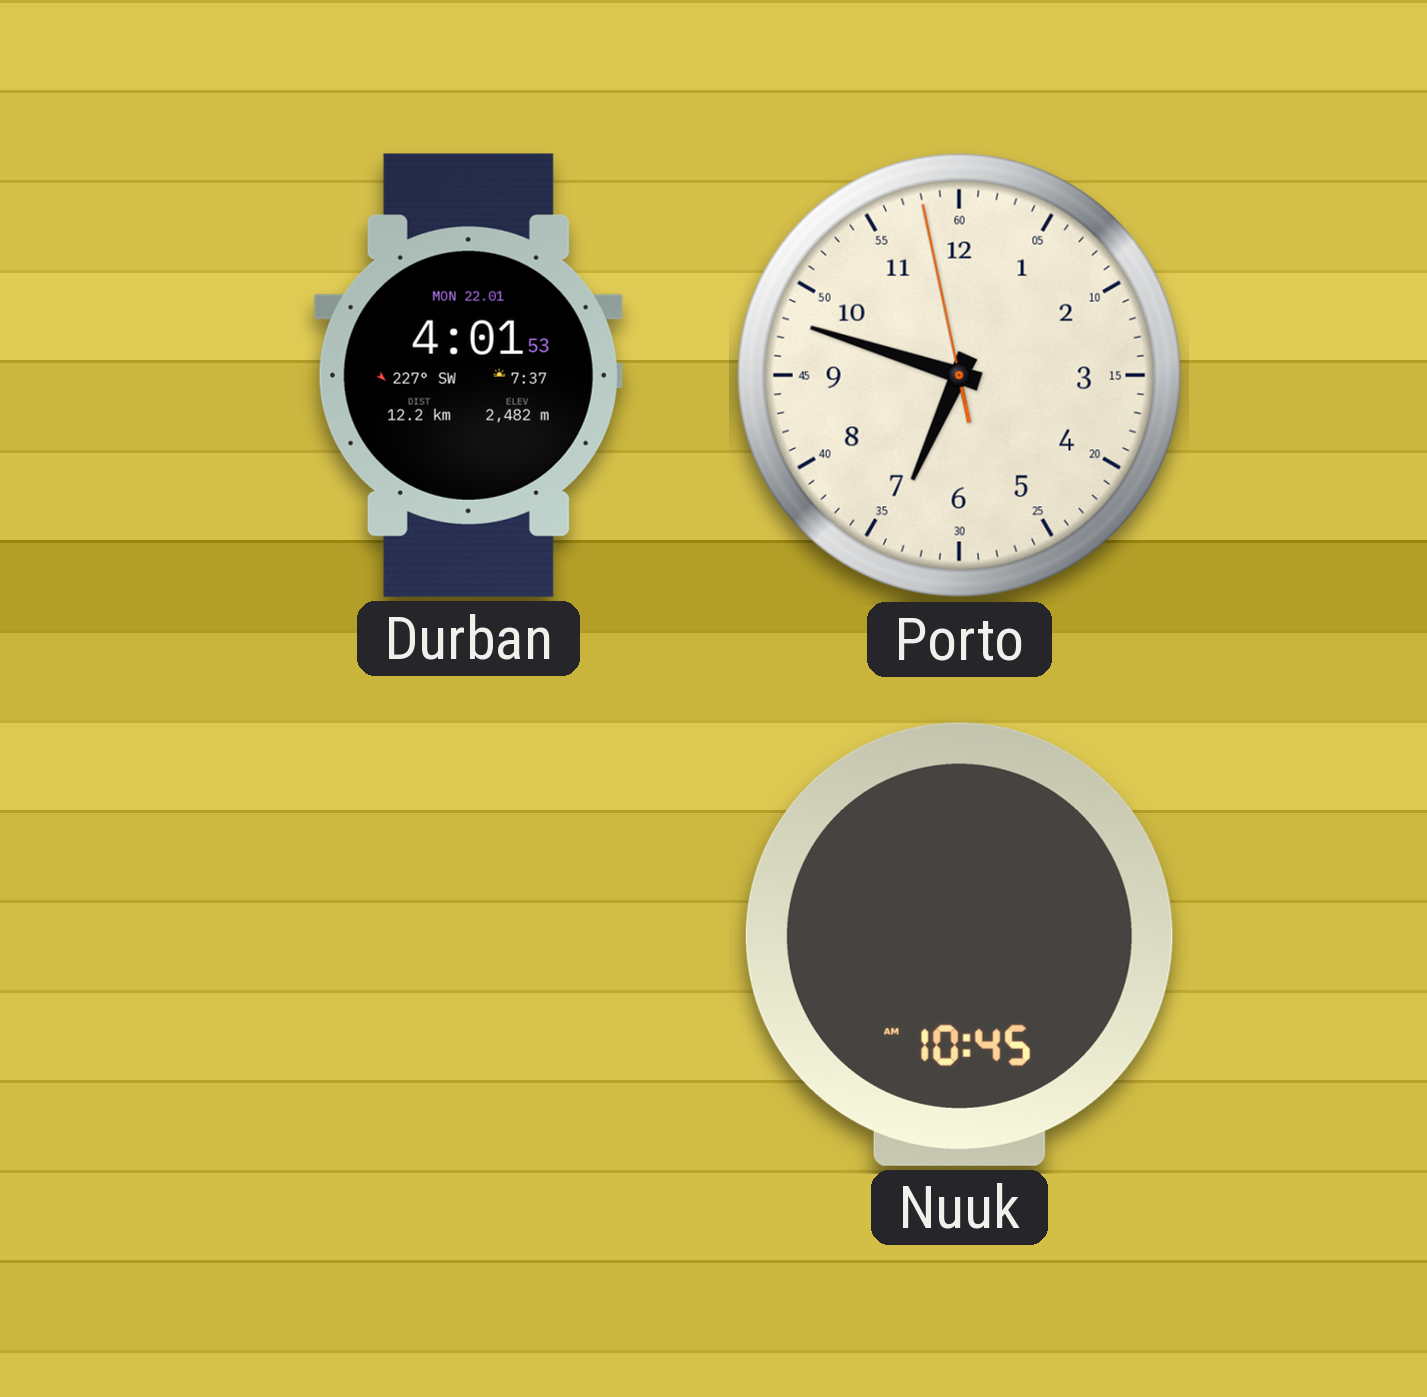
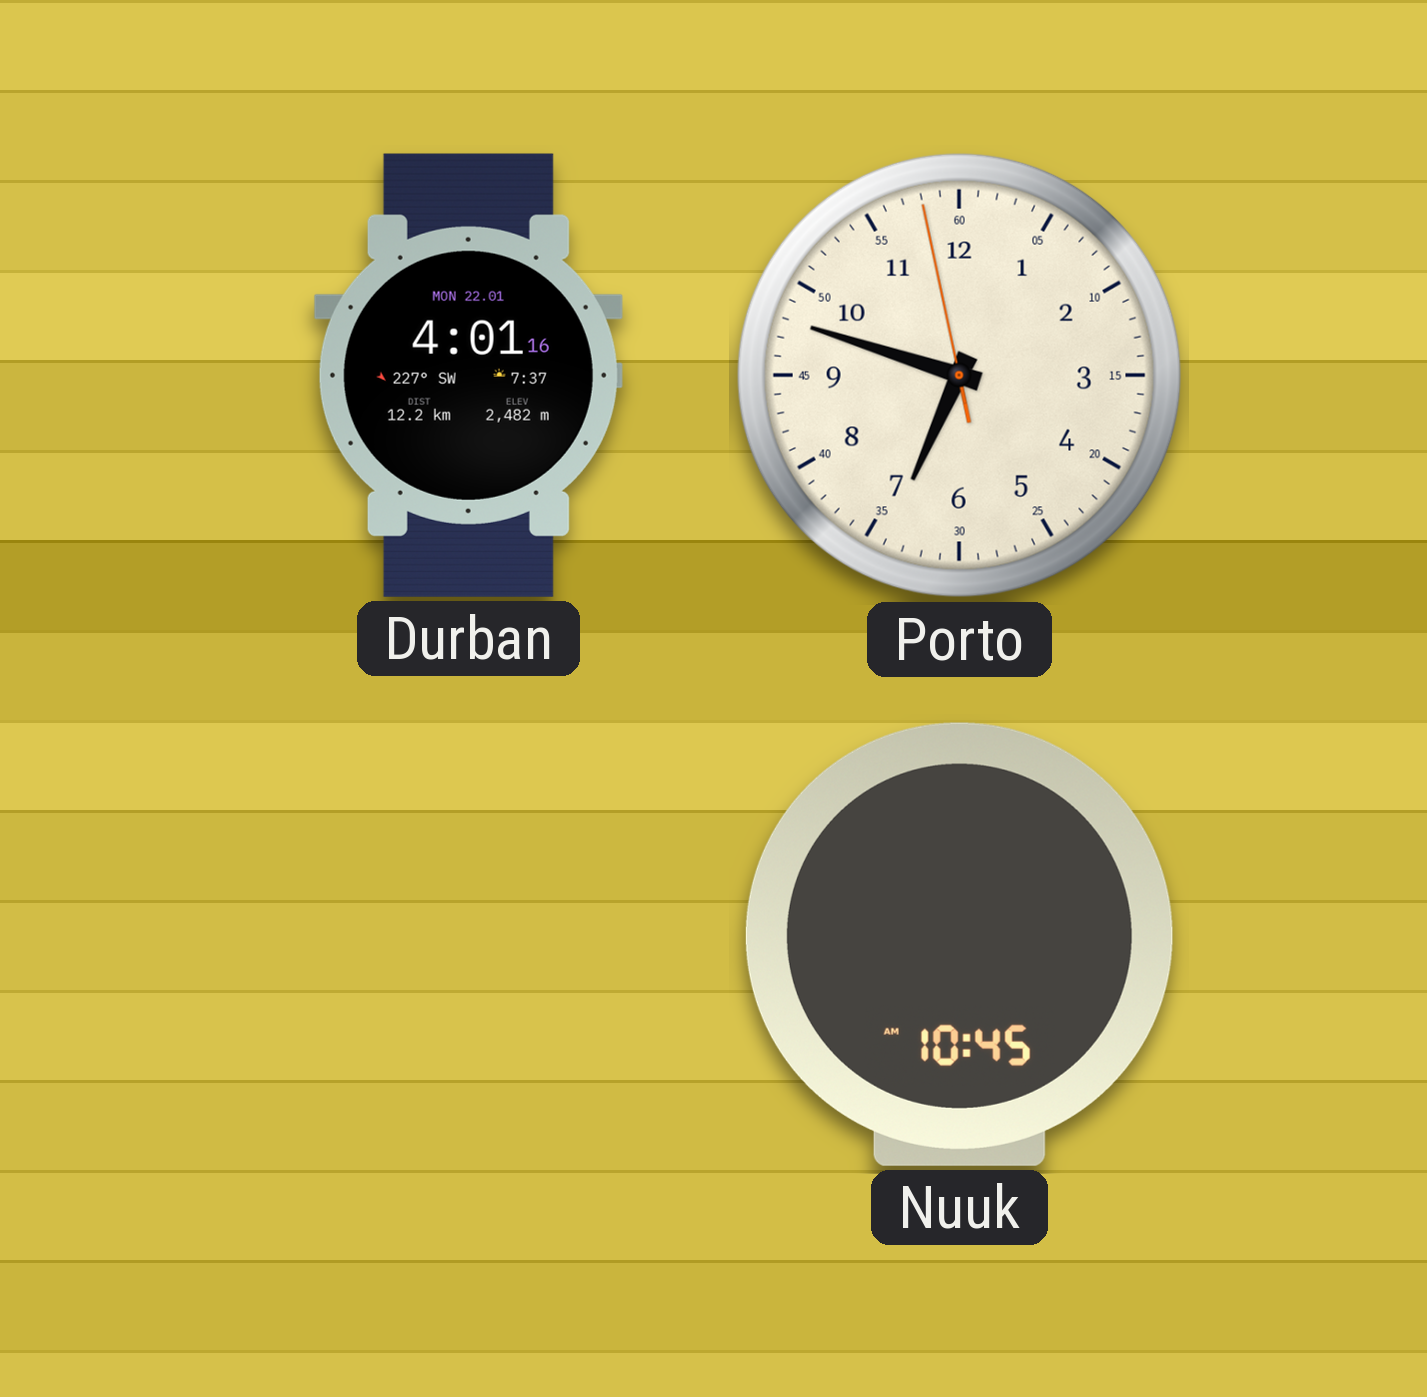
Durban: 4:01:53 -> 4:01:16 (468, 375)
